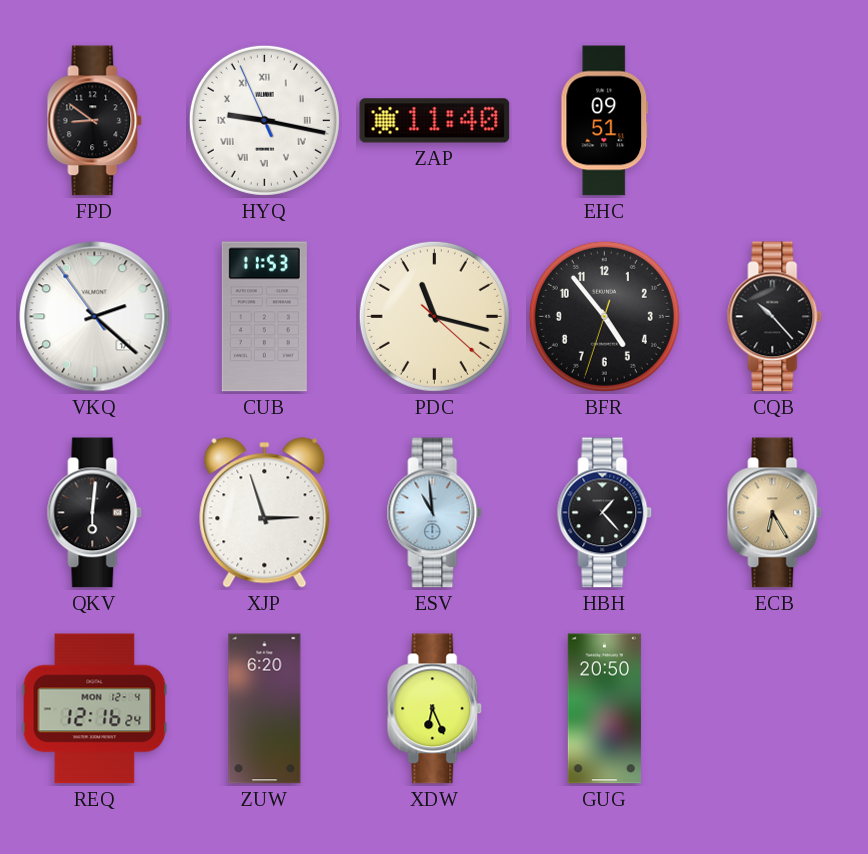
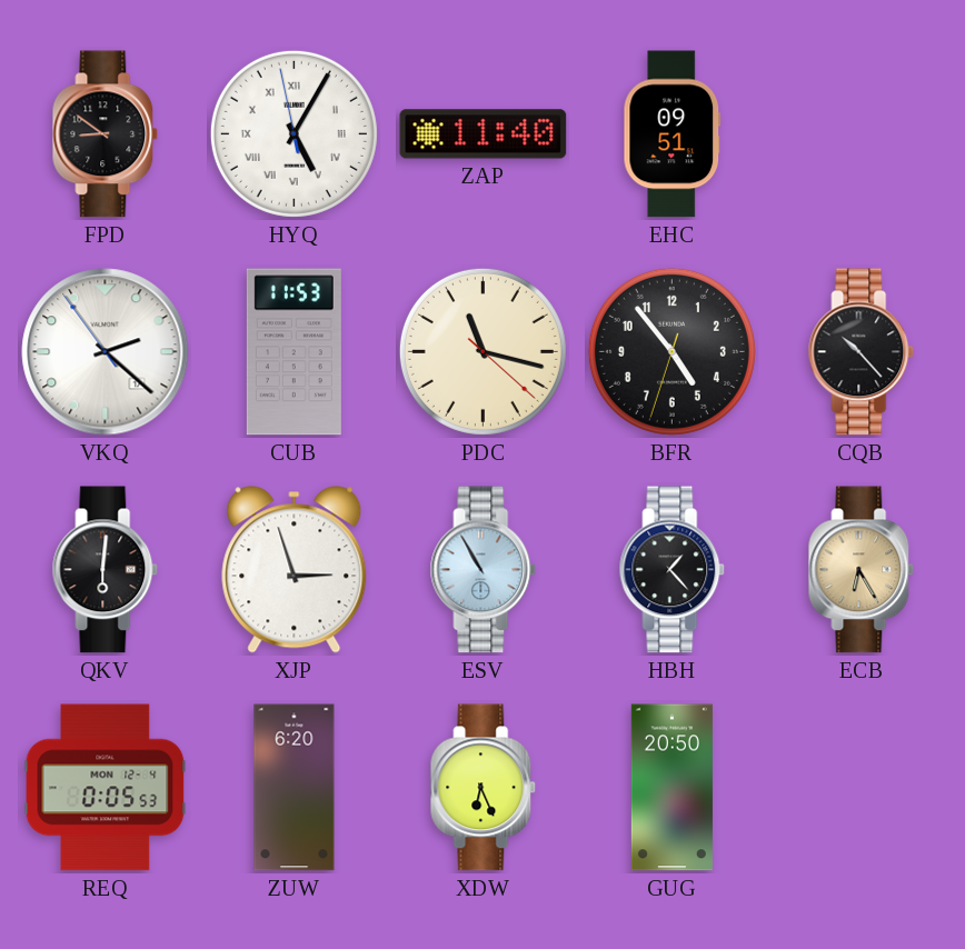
HYQ: 9:16 -> 5:04 (294, 133)
ESV: 10:59 -> 10:55 (484, 570)
REQ: 12:16 -> 0:05 (106, 788)
